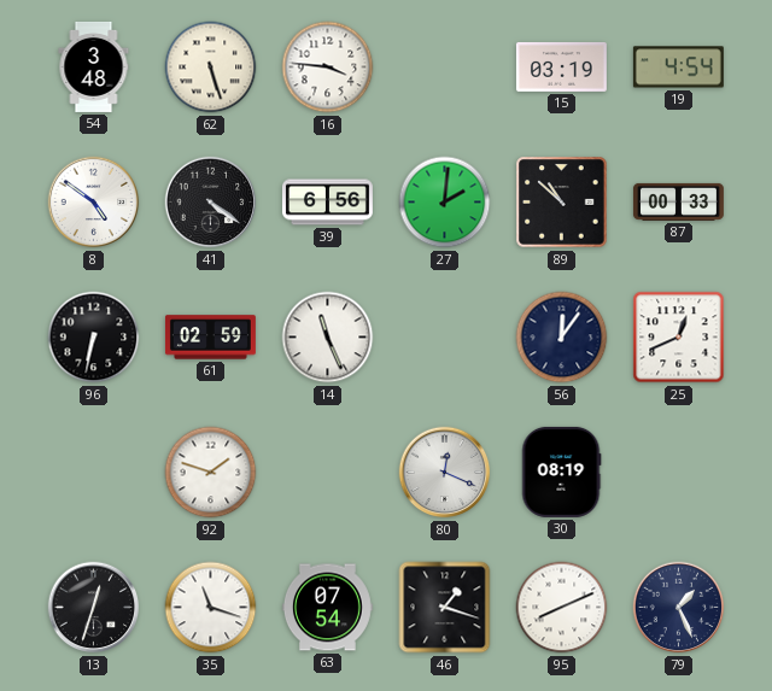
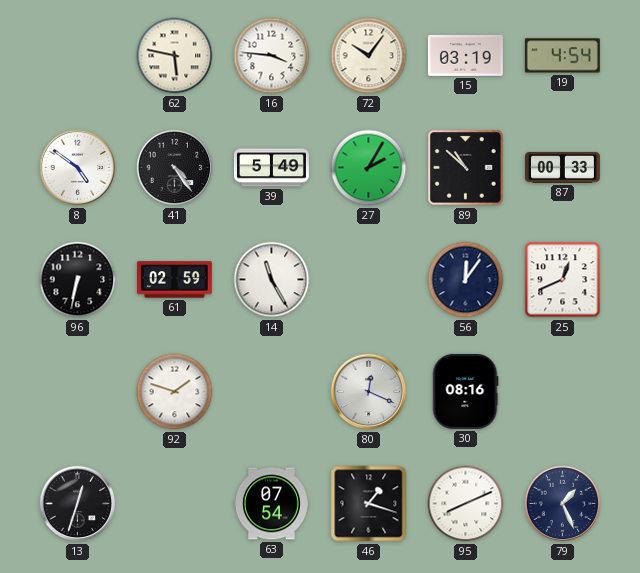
54: 3:48 -> none (94, 66)
62: 5:27 -> 5:47 (175, 56)
72: none -> 10:06 (369, 56)
41: 4:21 -> 4:24 (175, 168)
39: 6:56 -> 5:49 (271, 168)
27: 2:01 -> 2:05 (369, 168)
14: 11:26 -> 11:25 (272, 280)
30: 08:19 -> 08:16 (465, 391)
35: 11:18 -> none (211, 608)
